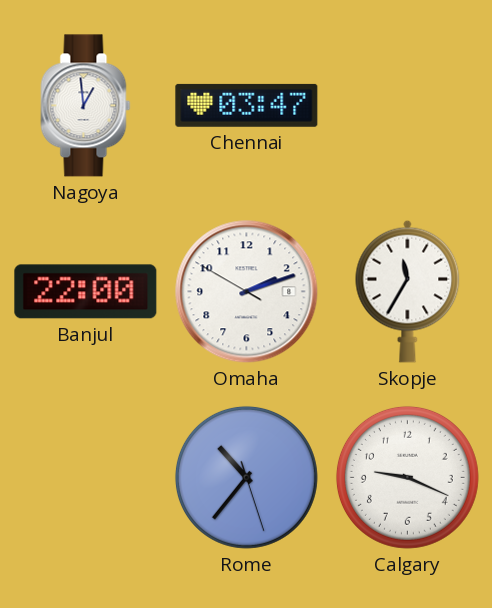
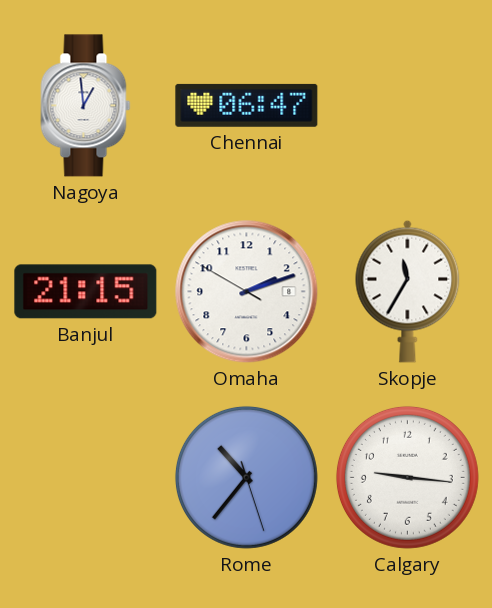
Chennai: 03:47 -> 06:47 (247, 105)
Banjul: 22:00 -> 21:15 (86, 292)
Calgary: 9:19 -> 9:16 (407, 477)
